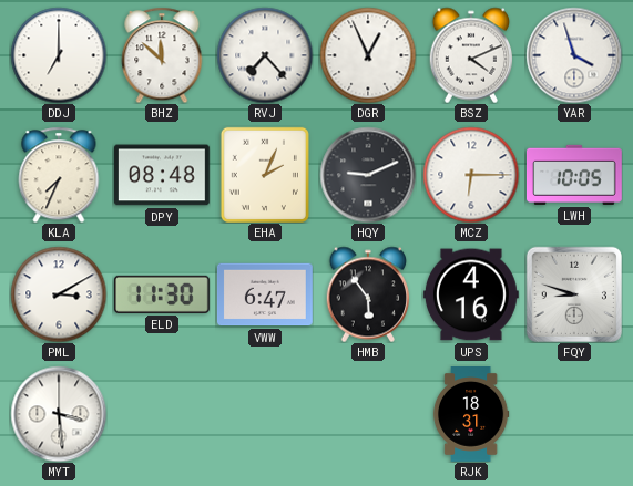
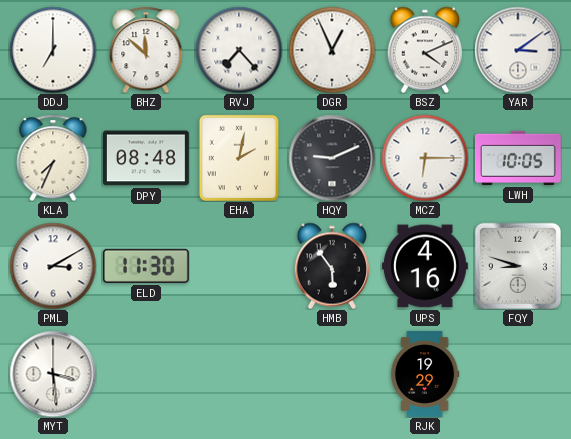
YAR: 3:57 -> 3:09 (518, 50)
EHA: 2:04 -> 2:02 (239, 158)
VWW: 6:47 -> none (265, 294)
RJK: 18:31 -> 19:29 (425, 375)
